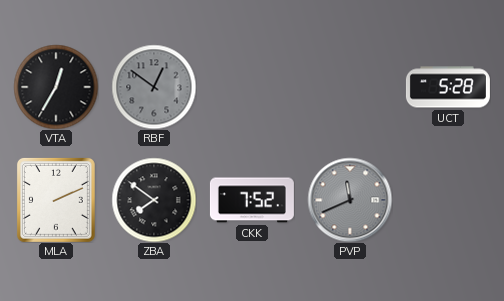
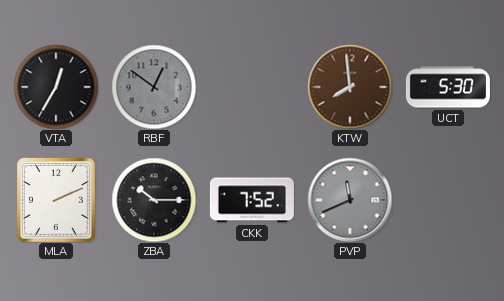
KTW: none -> 7:59 (350, 87)
UCT: 5:28 -> 5:30 (448, 87)
ZBA: 7:51 -> 10:15 (154, 200)
